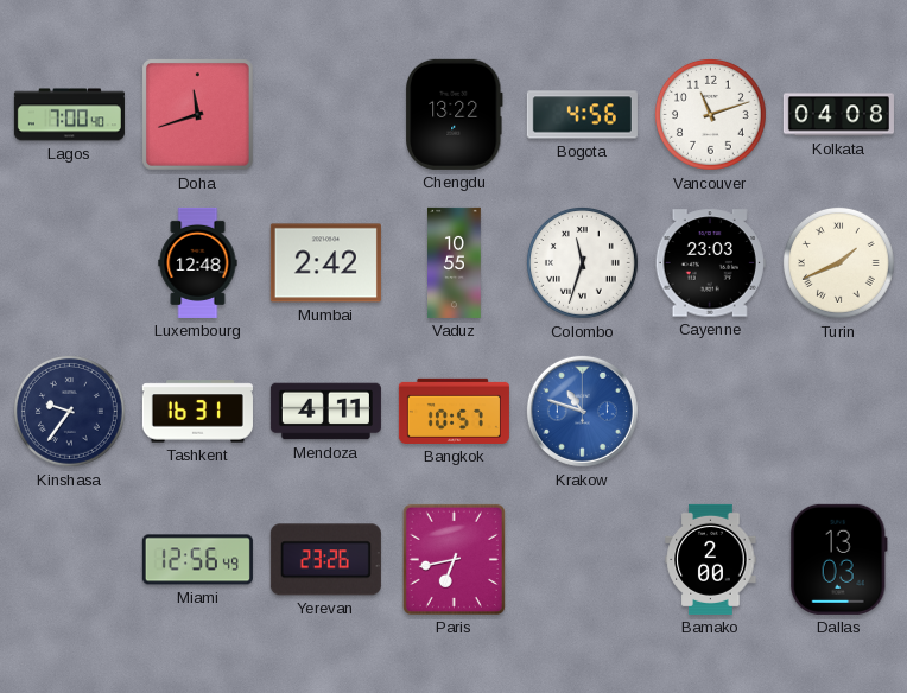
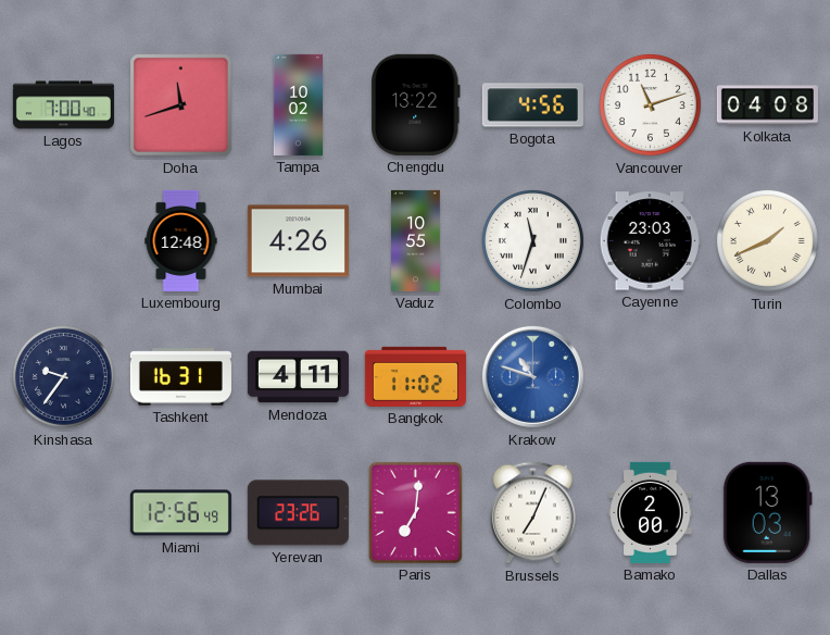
Tampa: none -> 10:02 (299, 104)
Mumbai: 2:42 -> 4:26 (298, 241)
Bangkok: 10:57 -> 11:02 (415, 376)
Paris: 6:43 -> 7:01 (415, 512)
Brussels: none -> 7:04 (533, 513)
